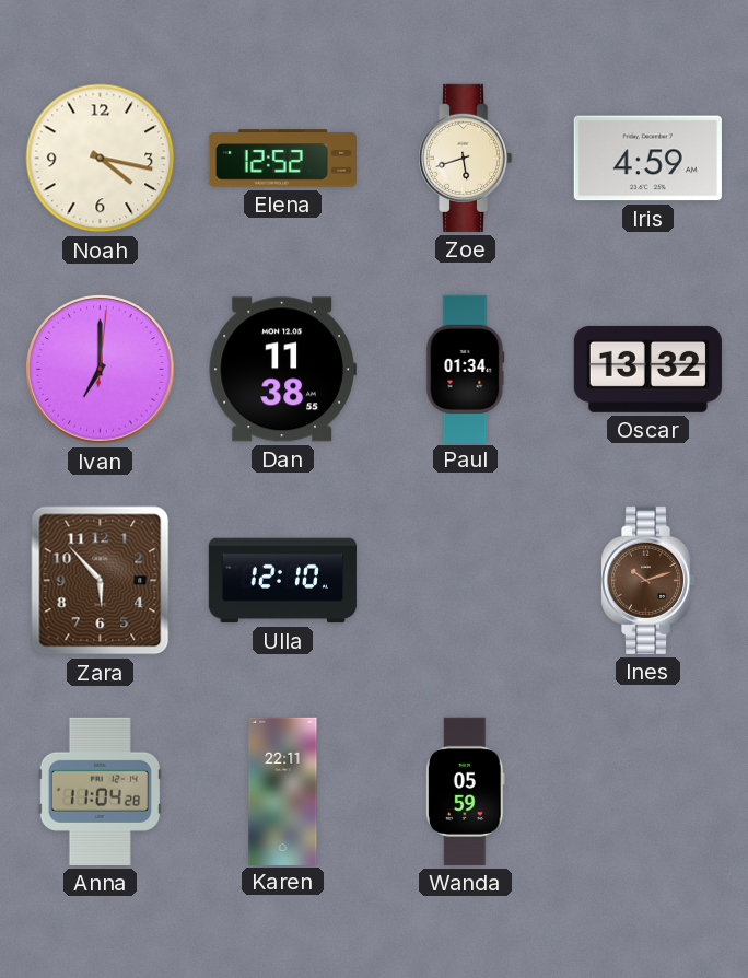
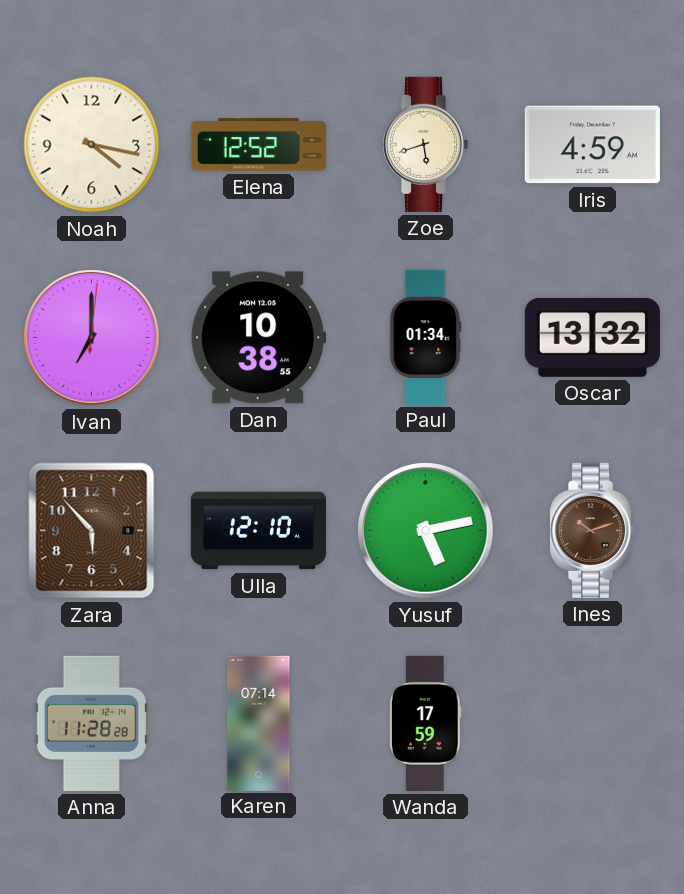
Dan: 11:38 -> 10:38 (258, 338)
Yusuf: none -> 5:13 (426, 531)
Anna: 11:04 -> 11:28 (91, 723)
Karen: 22:11 -> 07:14 (259, 723)
Wanda: 05:59 -> 17:59 (426, 723)
